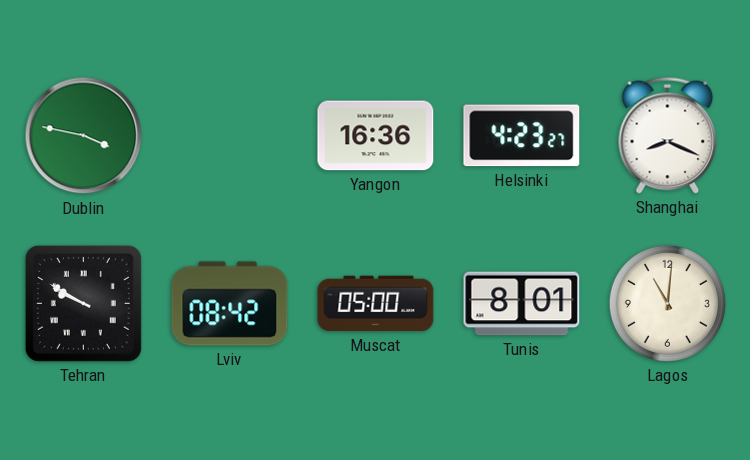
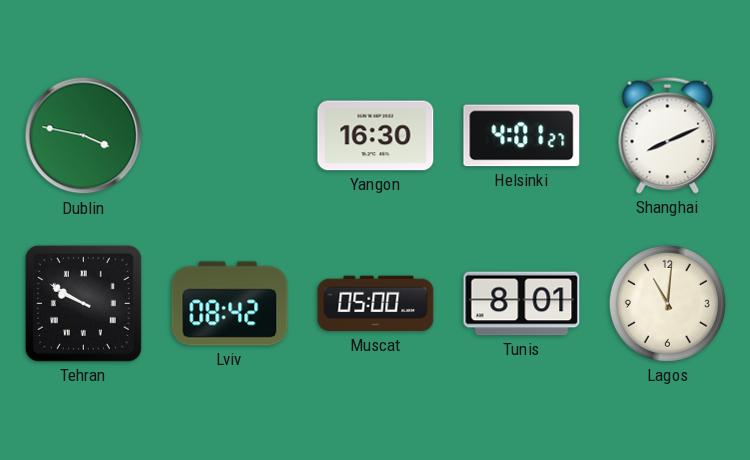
Yangon: 16:36 -> 16:30 (376, 136)
Helsinki: 4:23 -> 4:01 (522, 136)
Shanghai: 8:19 -> 8:11 (668, 135)
